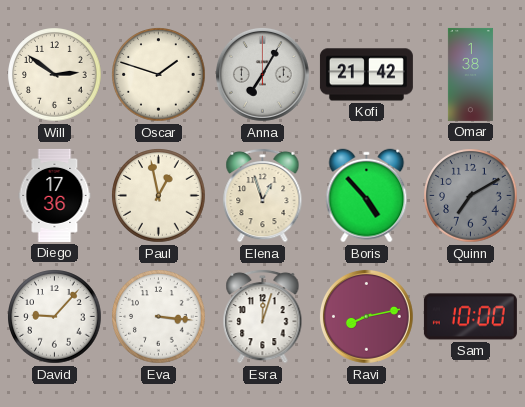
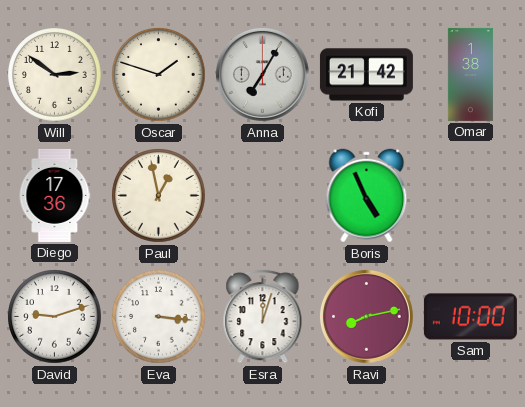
Elena: 12:57 -> none (263, 195)
Boris: 4:53 -> 4:56 (367, 196)
Quinn: 7:10 -> none (471, 196)
David: 9:07 -> 9:12 (55, 317)
